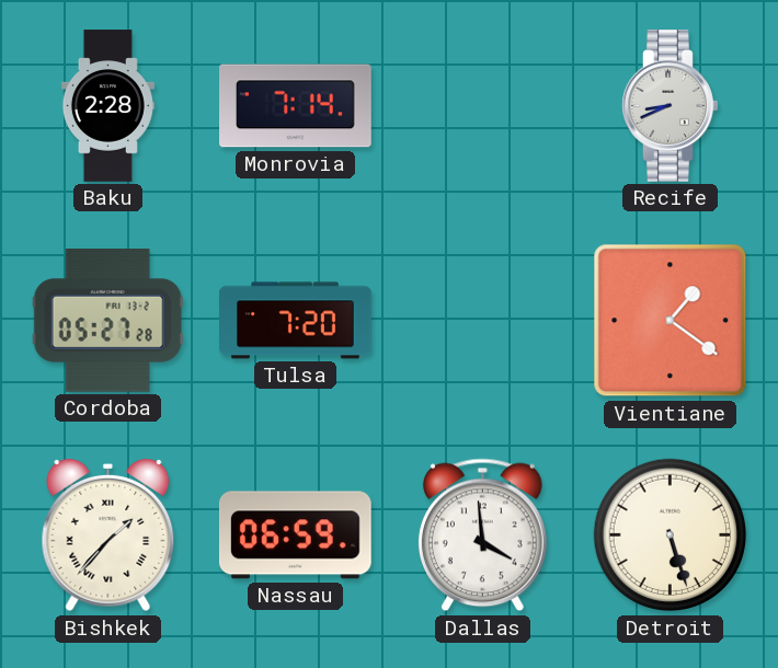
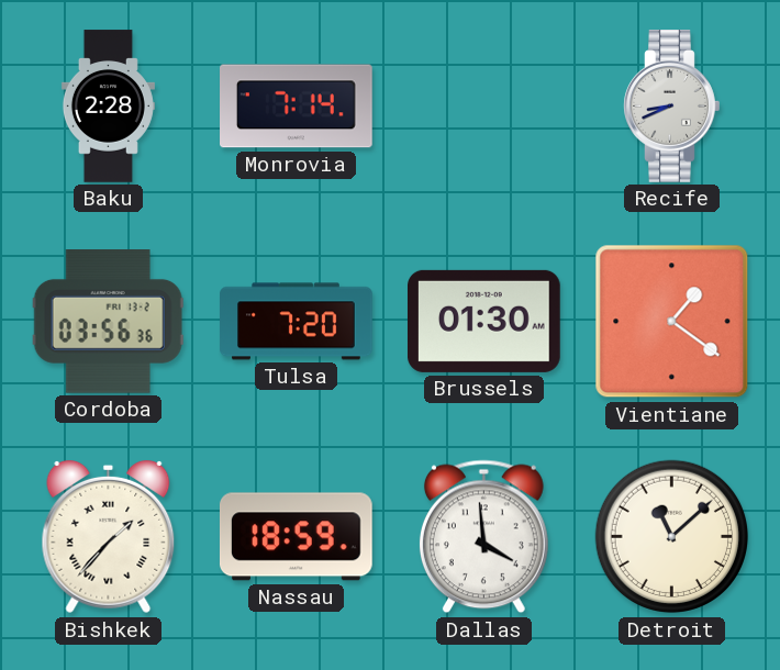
Cordoba: 05:27 -> 03:56 (108, 322)
Brussels: none -> 01:30 (484, 321)
Nassau: 06:59 -> 18:59 (297, 537)
Detroit: 5:27 -> 11:08 (672, 537)
